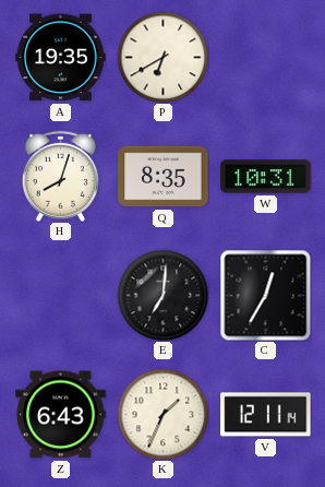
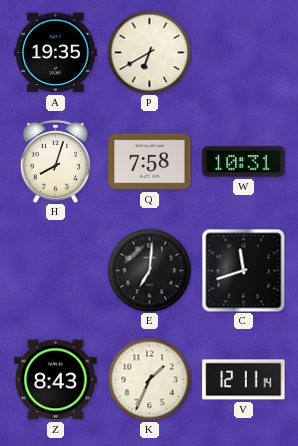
Q: 8:35 -> 7:58 (150, 162)
C: 12:35 -> 11:42 (243, 270)
Z: 6:43 -> 8:43 (56, 380)
